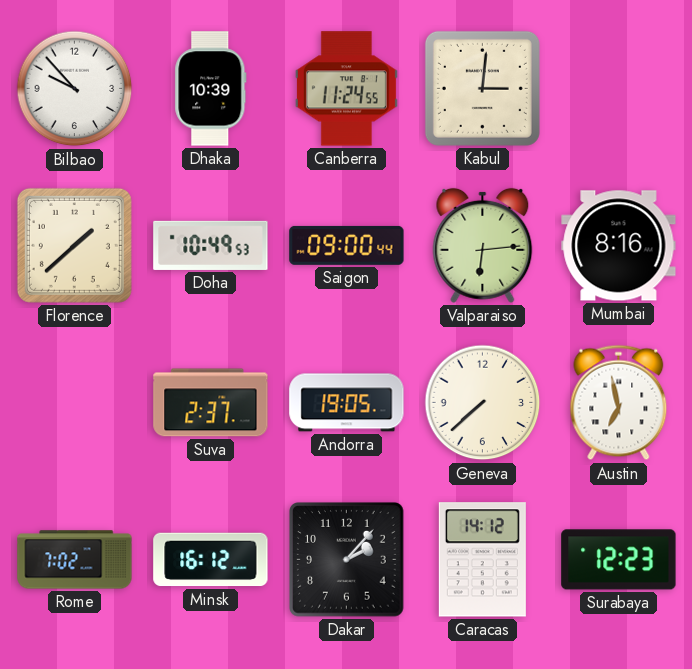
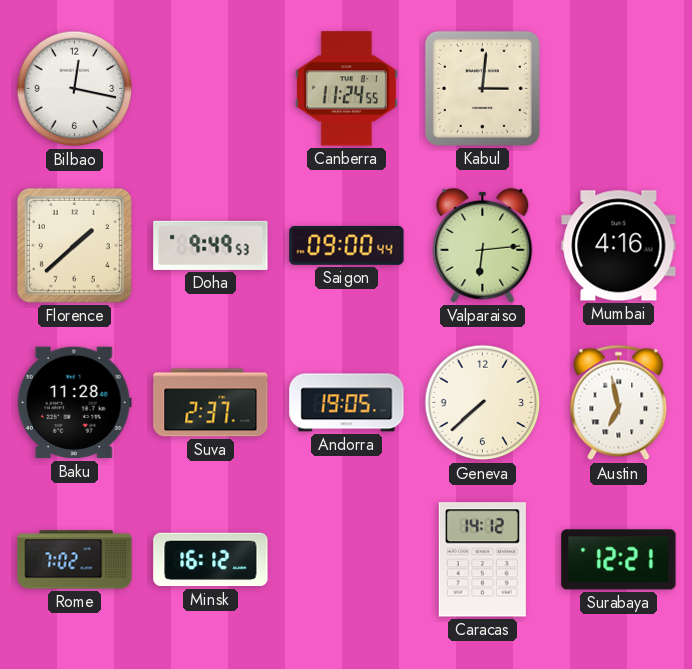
Bilbao: 9:53 -> 12:17 (75, 89)
Dhaka: 10:39 -> none (211, 89)
Doha: 10:49 -> 9:49 (211, 245)
Mumbai: 8:16 -> 4:16 (619, 246)
Baku: none -> 11:28 (74, 403)
Dakar: 2:07 -> none (347, 560)
Surabaya: 12:23 -> 12:21 (619, 560)
